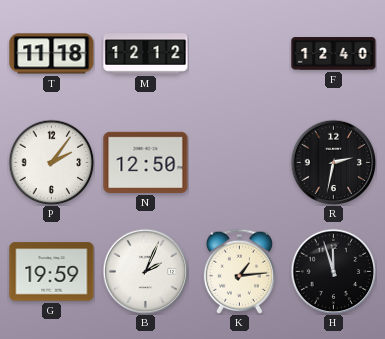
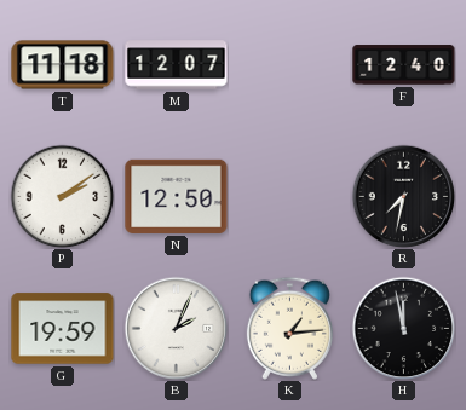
M: 12:12 -> 12:07 (177, 65)
P: 2:06 -> 2:09 (62, 196)
R: 2:32 -> 7:32 (403, 196)
H: 11:57 -> 11:58 (403, 328)
